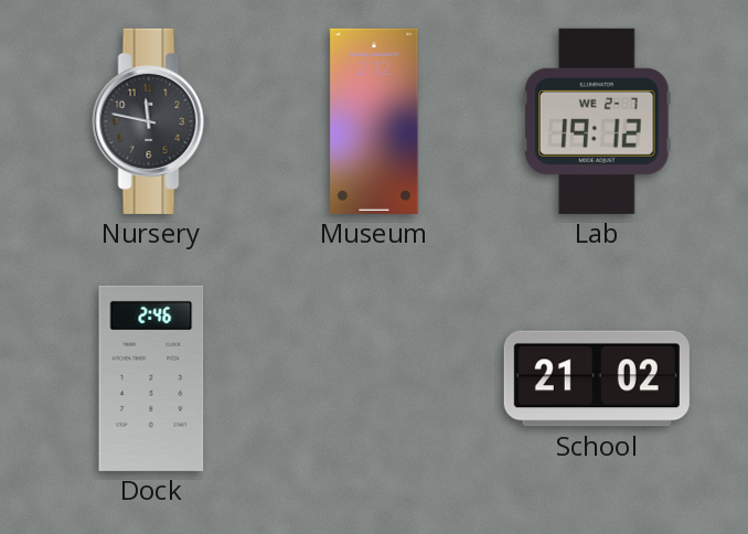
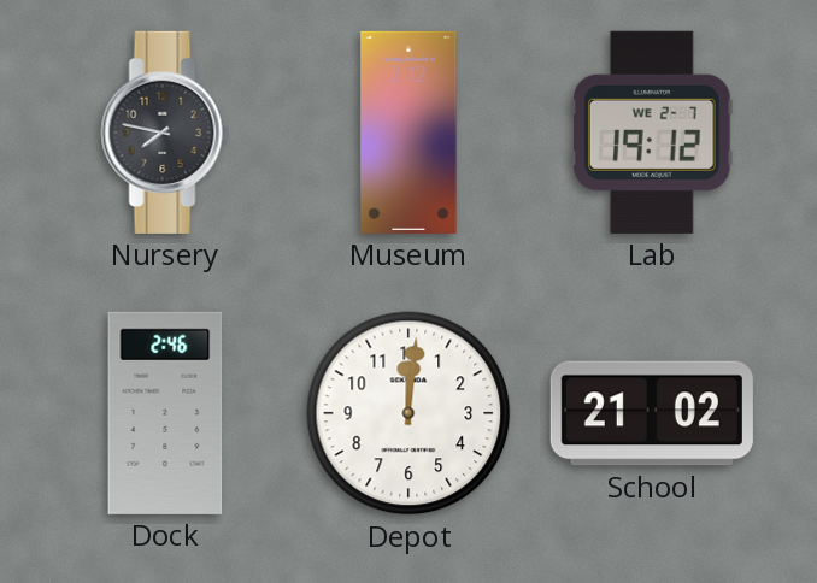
Nursery: 11:47 -> 7:47 (165, 132)
Depot: none -> 12:01 (408, 413)
